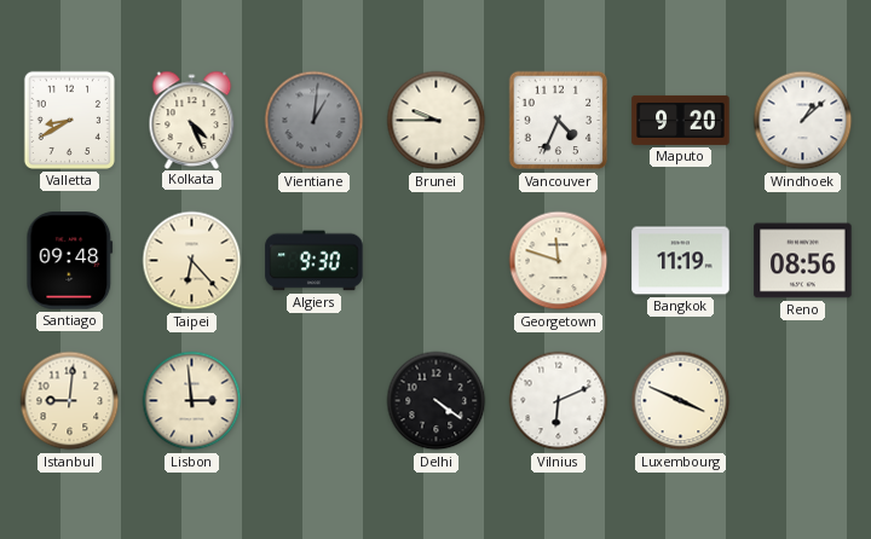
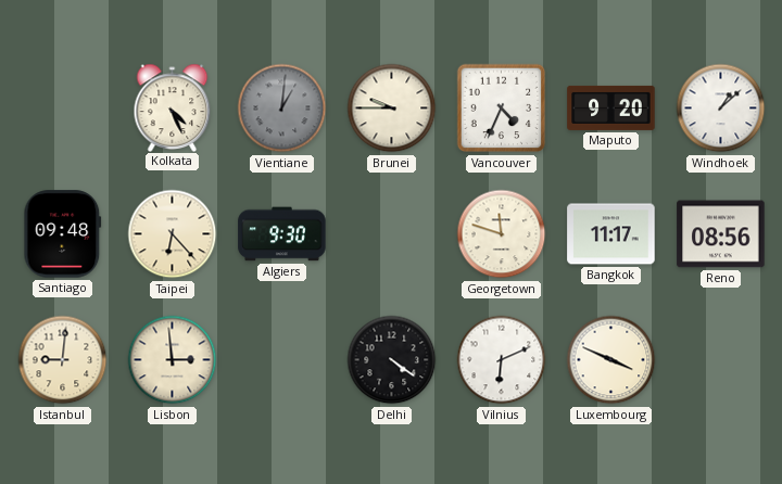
Valletta: 8:40 -> none (69, 120)
Bangkok: 11:19 -> 11:17 (611, 234)
